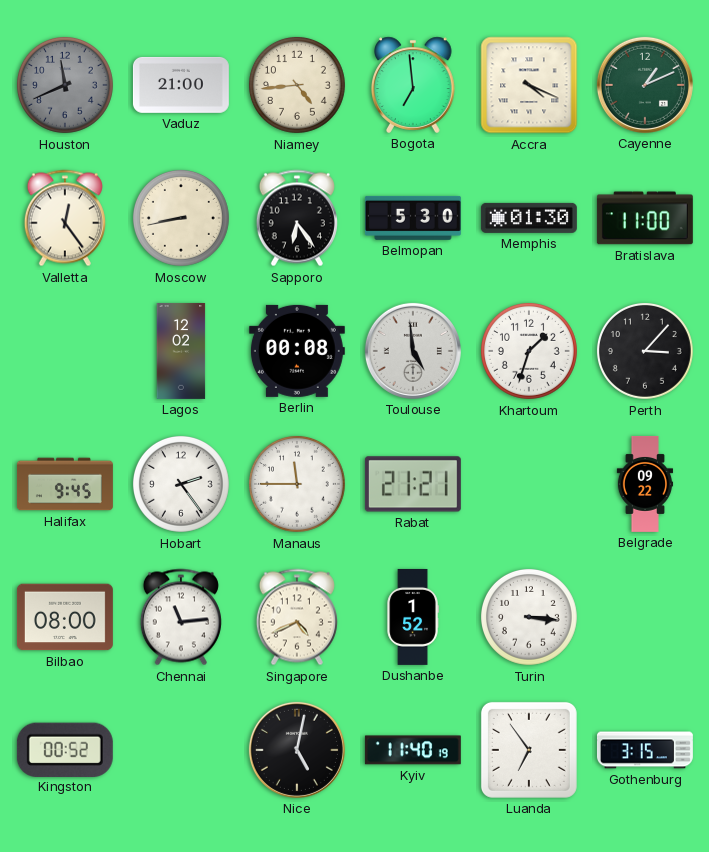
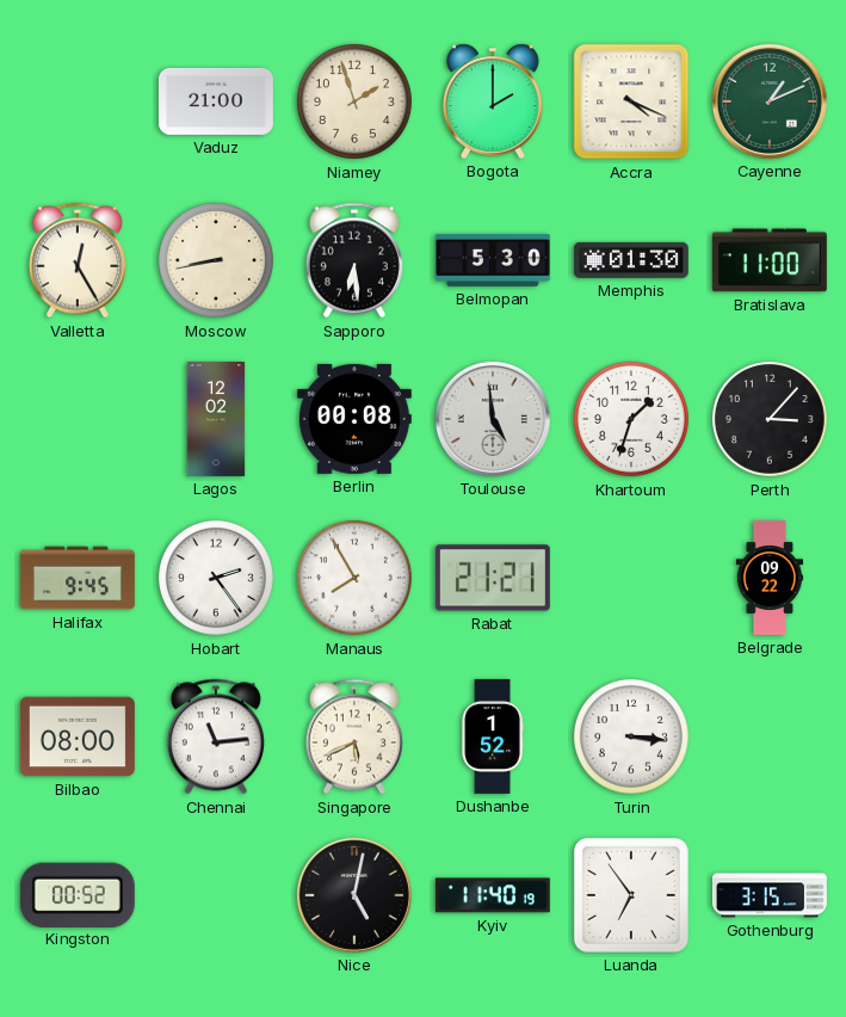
Houston: 11:41 -> none (65, 85)
Niamey: 4:44 -> 1:57 (354, 101)
Bogota: 6:59 -> 2:00 (493, 101)
Valletta: 12:24 -> 12:25 (78, 260)
Sapporo: 6:24 -> 6:29 (354, 260)
Manaus: 11:45 -> 7:55 (354, 578)
Singapore: 4:41 -> 5:41 (354, 736)
